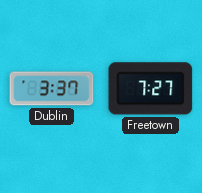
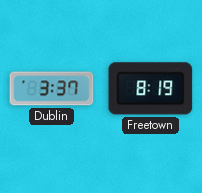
Freetown: 7:27 -> 8:19 (151, 89)
